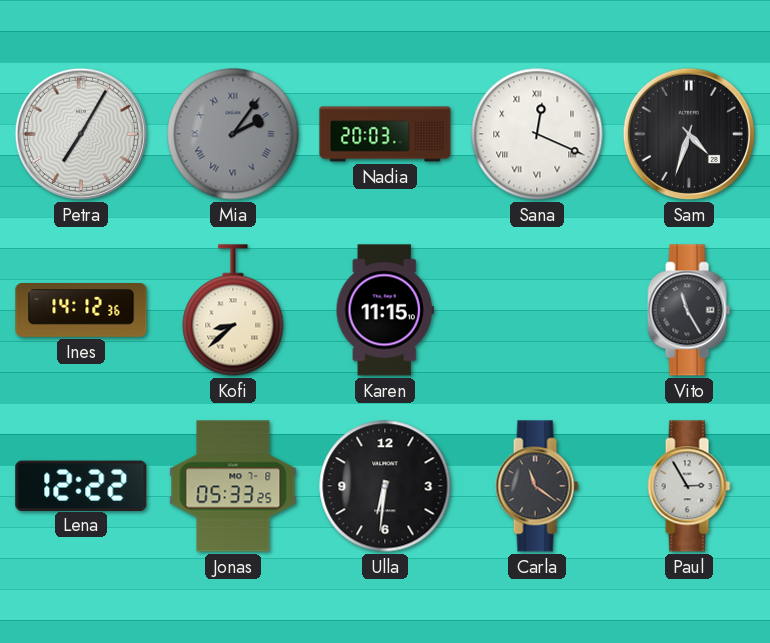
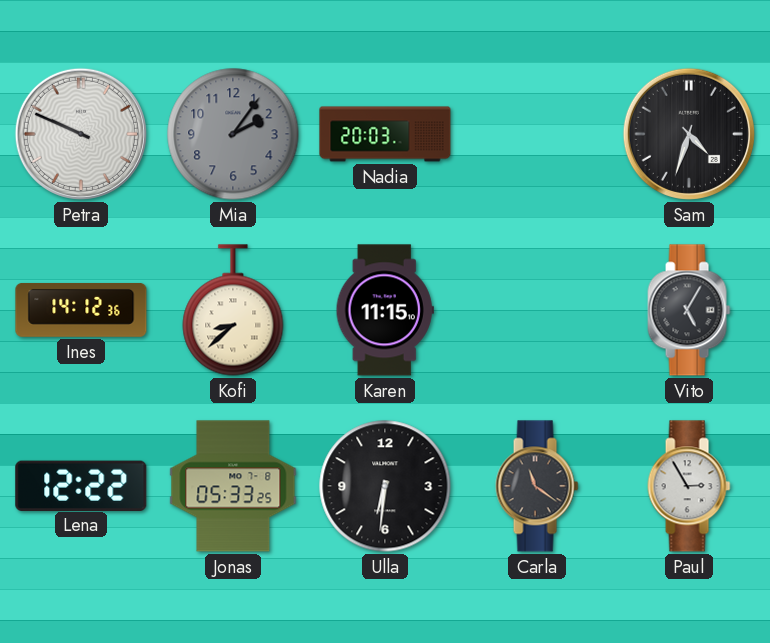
Petra: 7:05 -> 9:49 (81, 134)
Mia numerals: Roman -> Arabic (233, 134)
Sana: 12:19 -> none (537, 134)
Vito: 11:25 -> 5:05 (689, 310)
